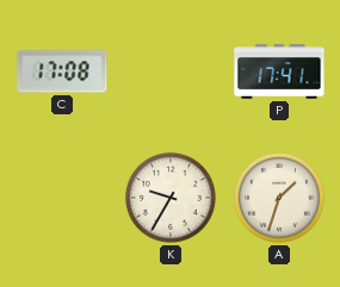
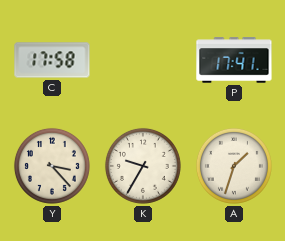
C: 17:08 -> 17:58 (52, 60)
Y: none -> 3:23 (52, 166)
